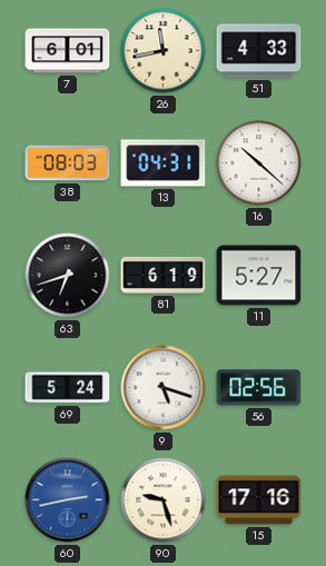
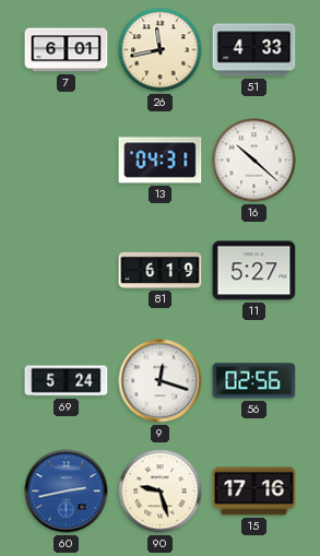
38: 08:03 -> none (68, 163)
63: 6:42 -> none (68, 276)
9: 5:18 -> 12:18 (161, 381)
